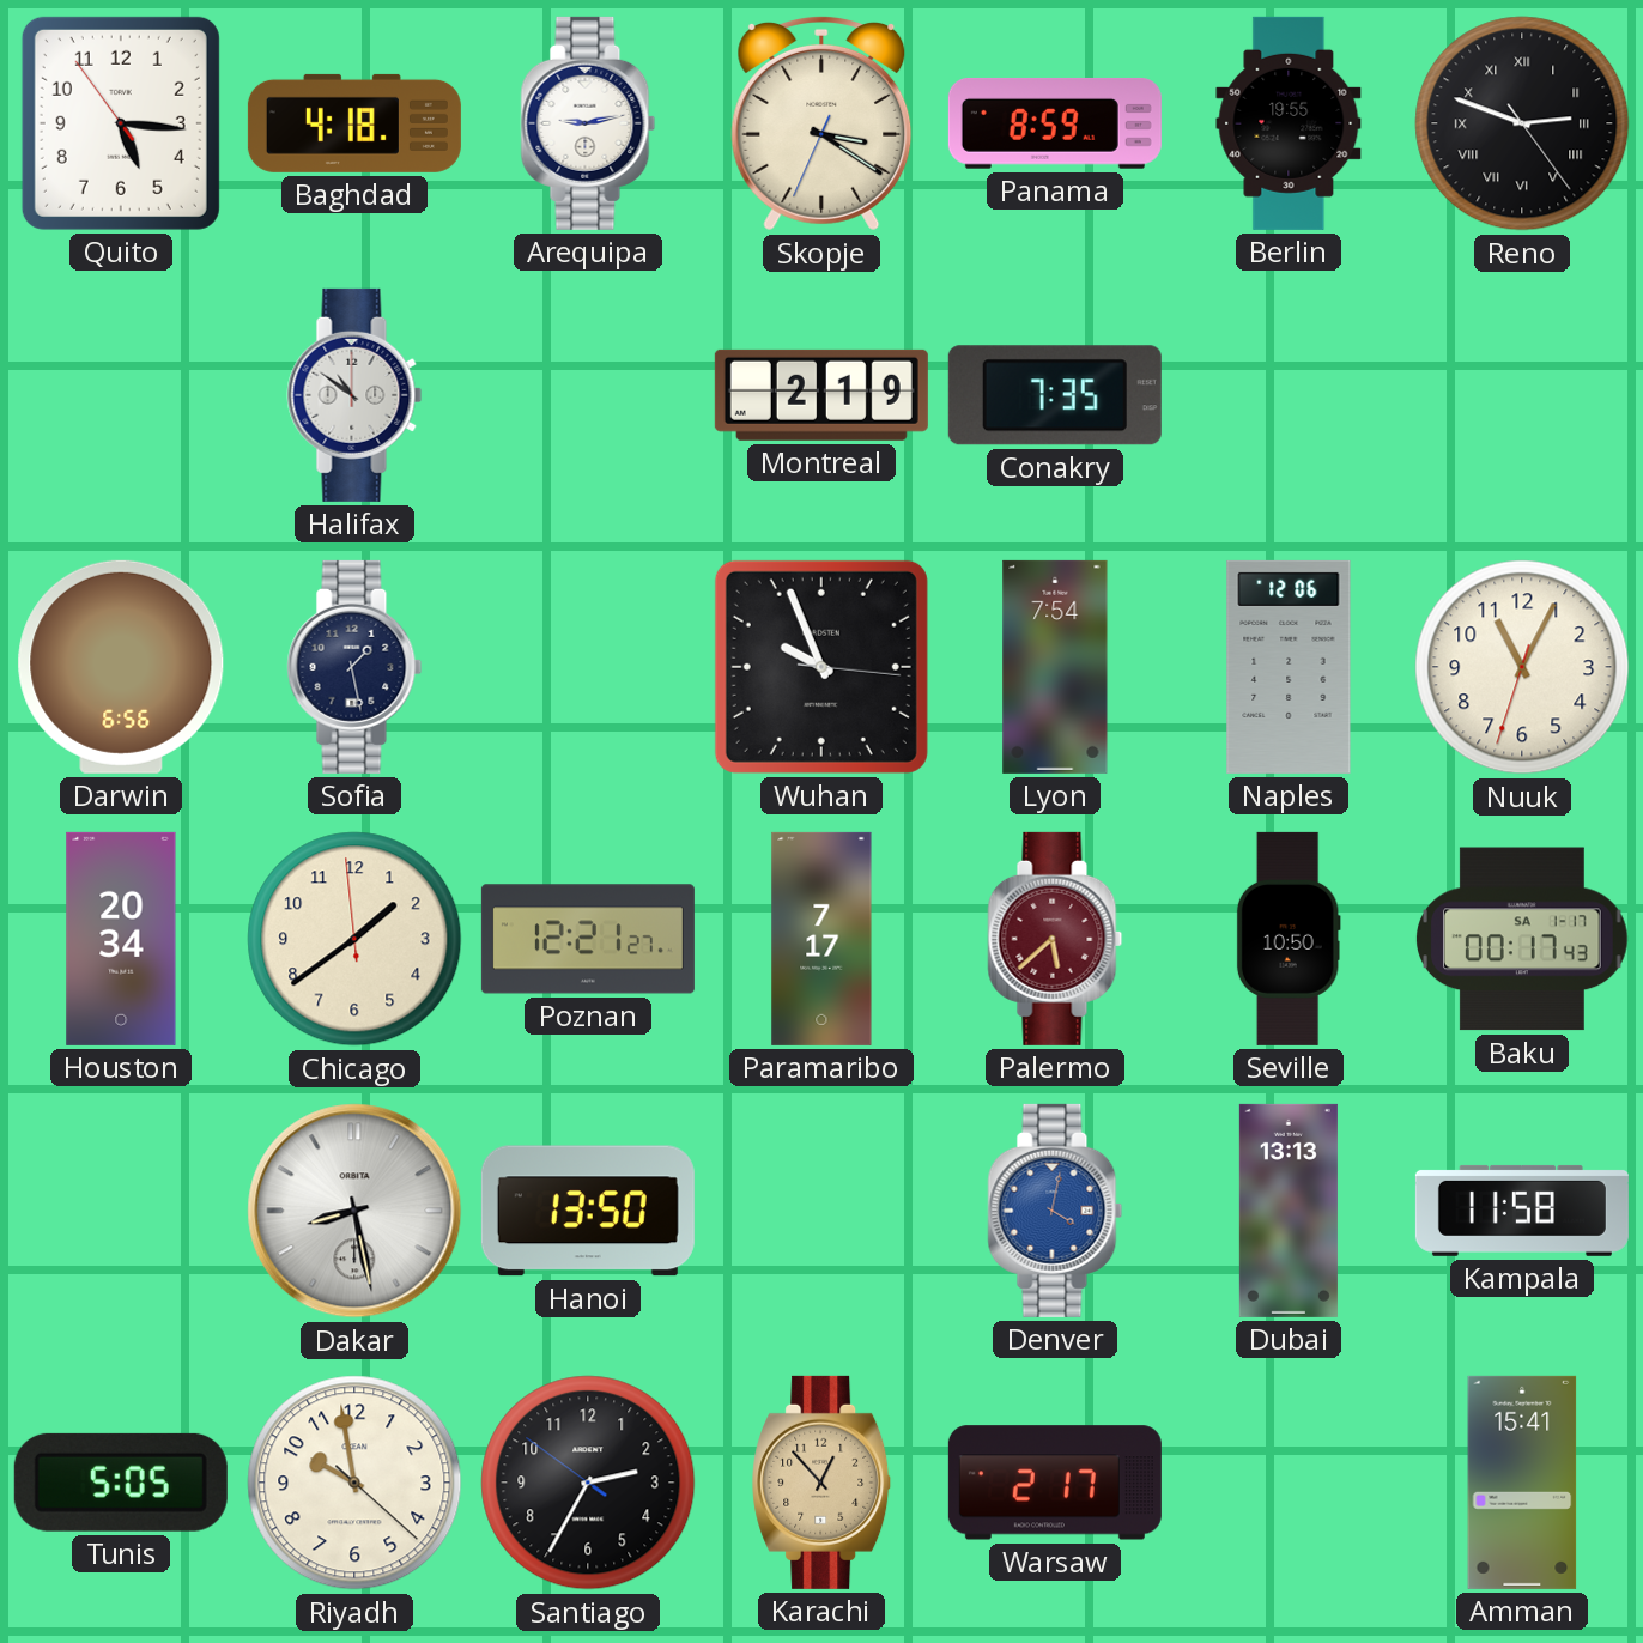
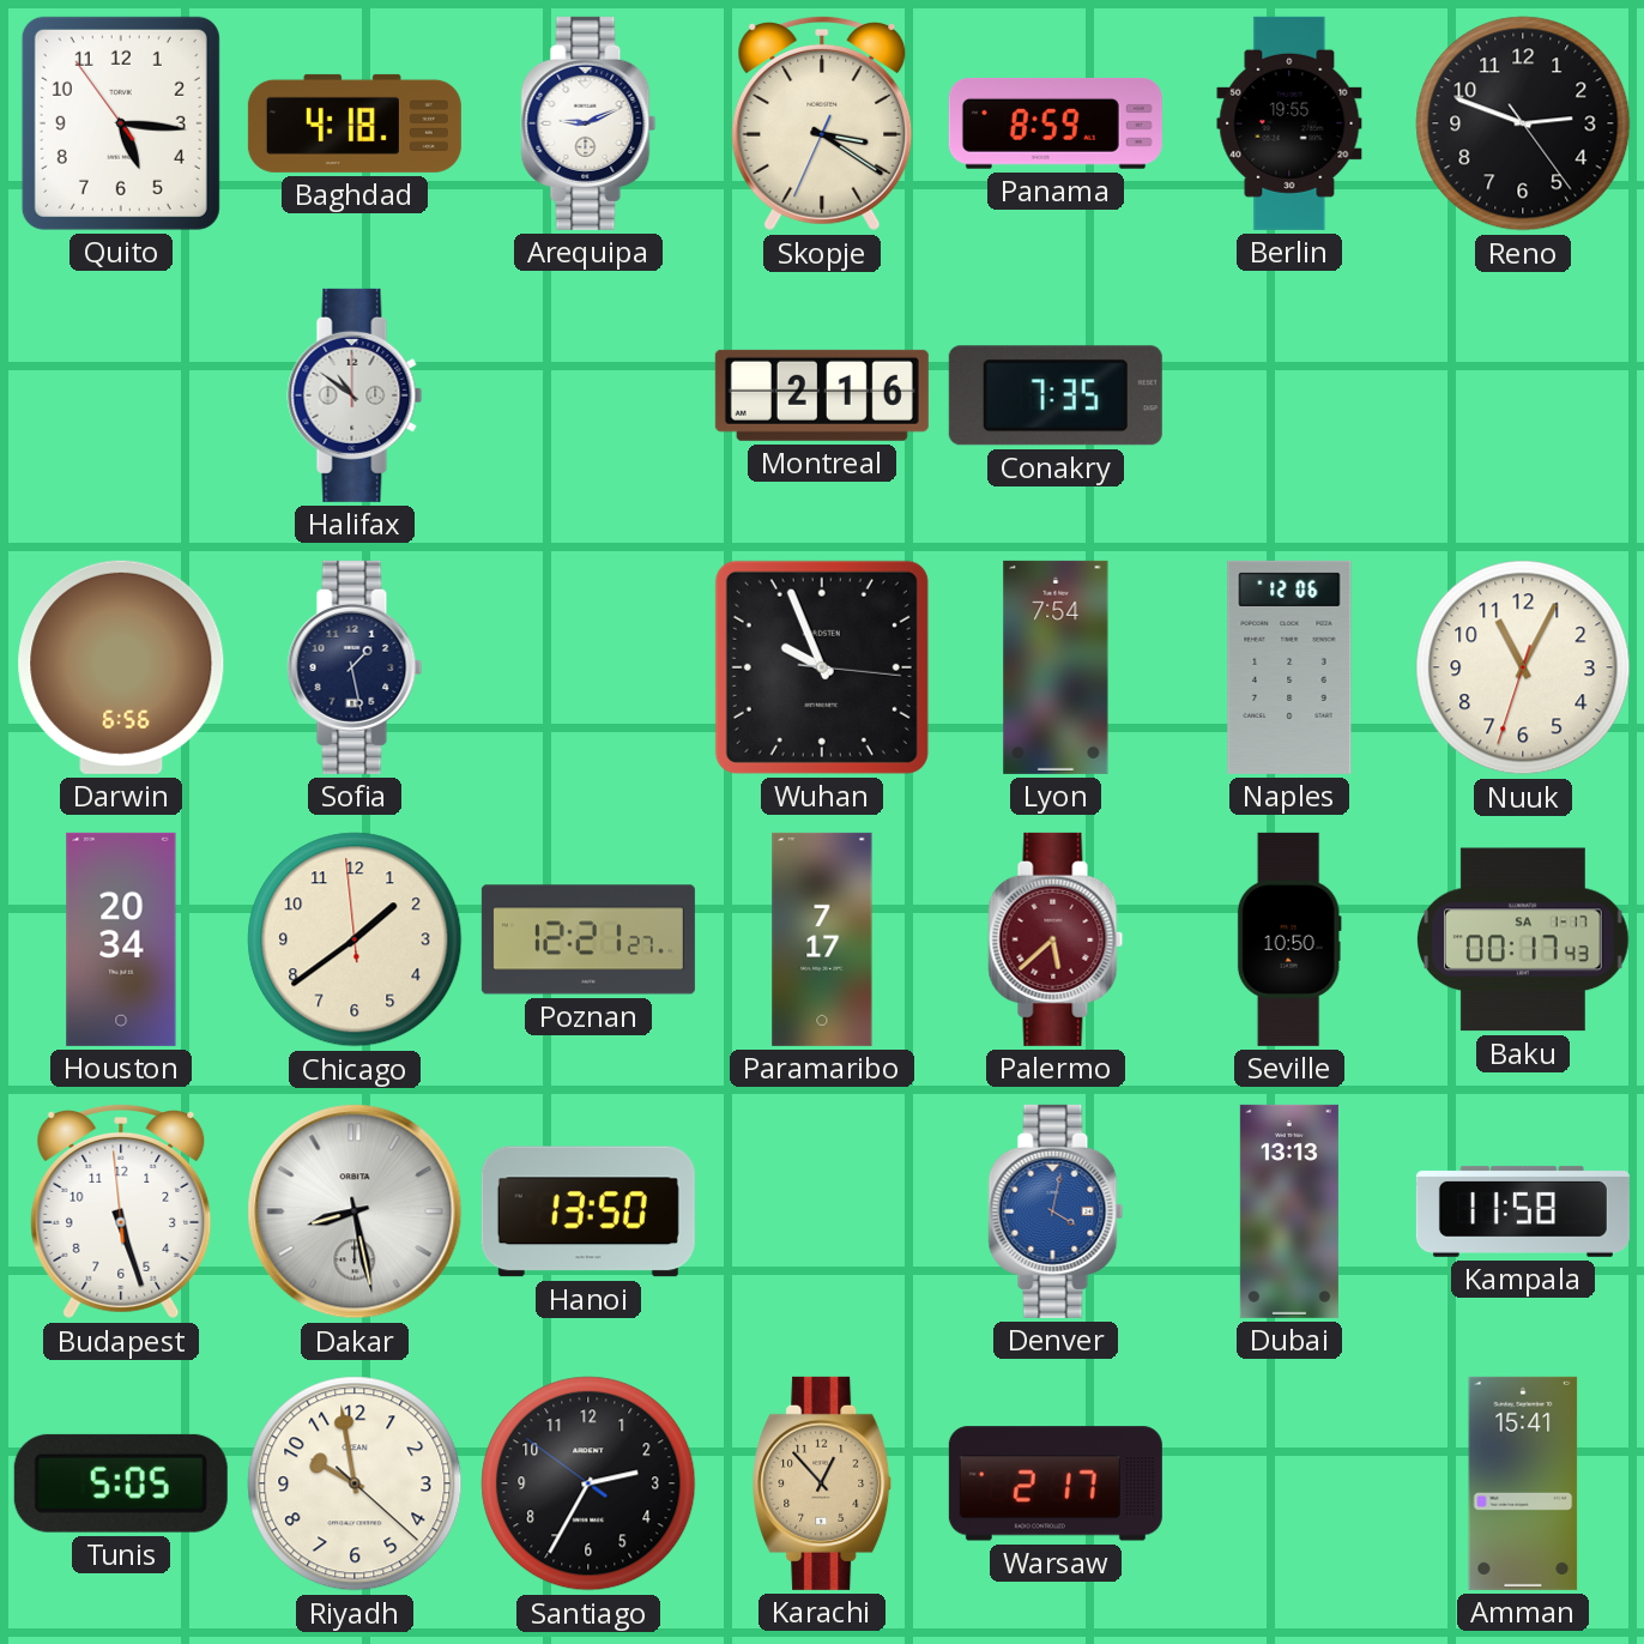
Arequipa: 9:13 -> 9:11 (588, 123)
Reno numerals: Roman -> Arabic (1523, 123)
Montreal: 2:19 -> 2:16 (822, 395)
Budapest: none -> 5:26 (121, 1211)
